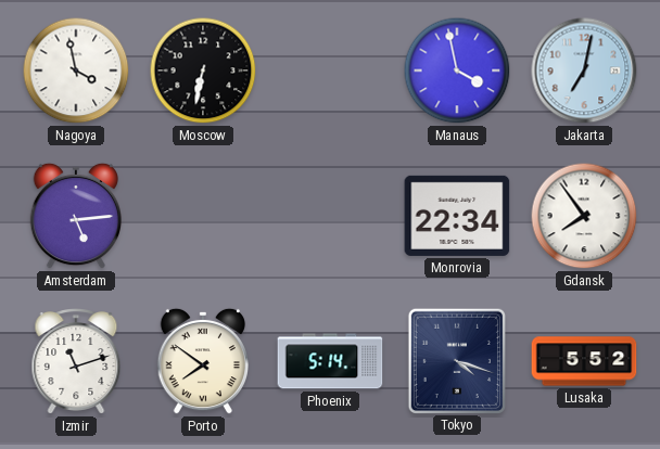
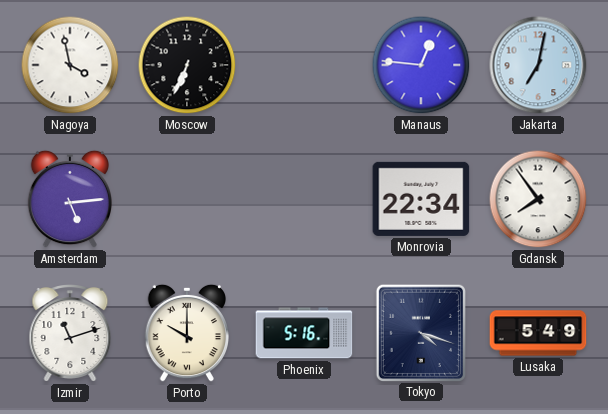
Moscow: 6:32 -> 6:34 (187, 65)
Manaus: 3:58 -> 12:46 (421, 65)
Porto: 7:51 -> 10:00 (186, 333)
Phoenix: 5:14 -> 5:16 (304, 333)
Lusaka: 5:52 -> 5:49 (538, 333)
